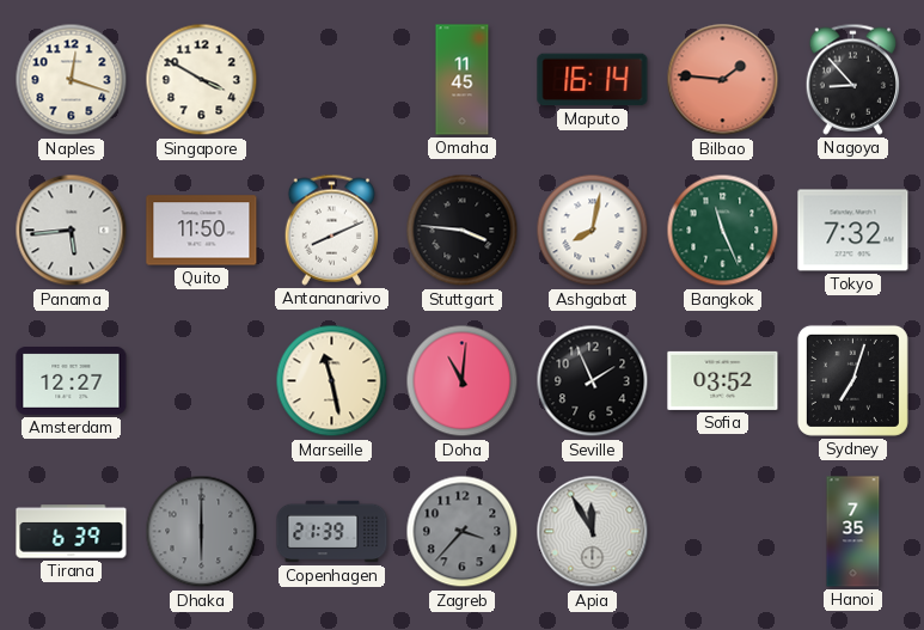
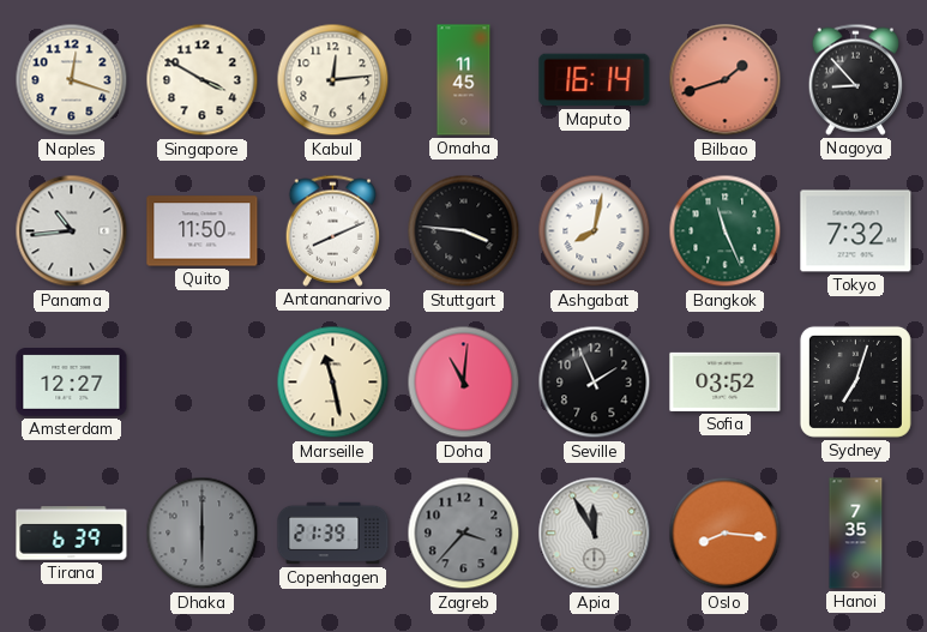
Kabul: none -> 12:14 (333, 80)
Bilbao: 1:46 -> 1:42 (726, 80)
Panama: 5:44 -> 10:44 (72, 231)
Oslo: none -> 8:16 (726, 534)
